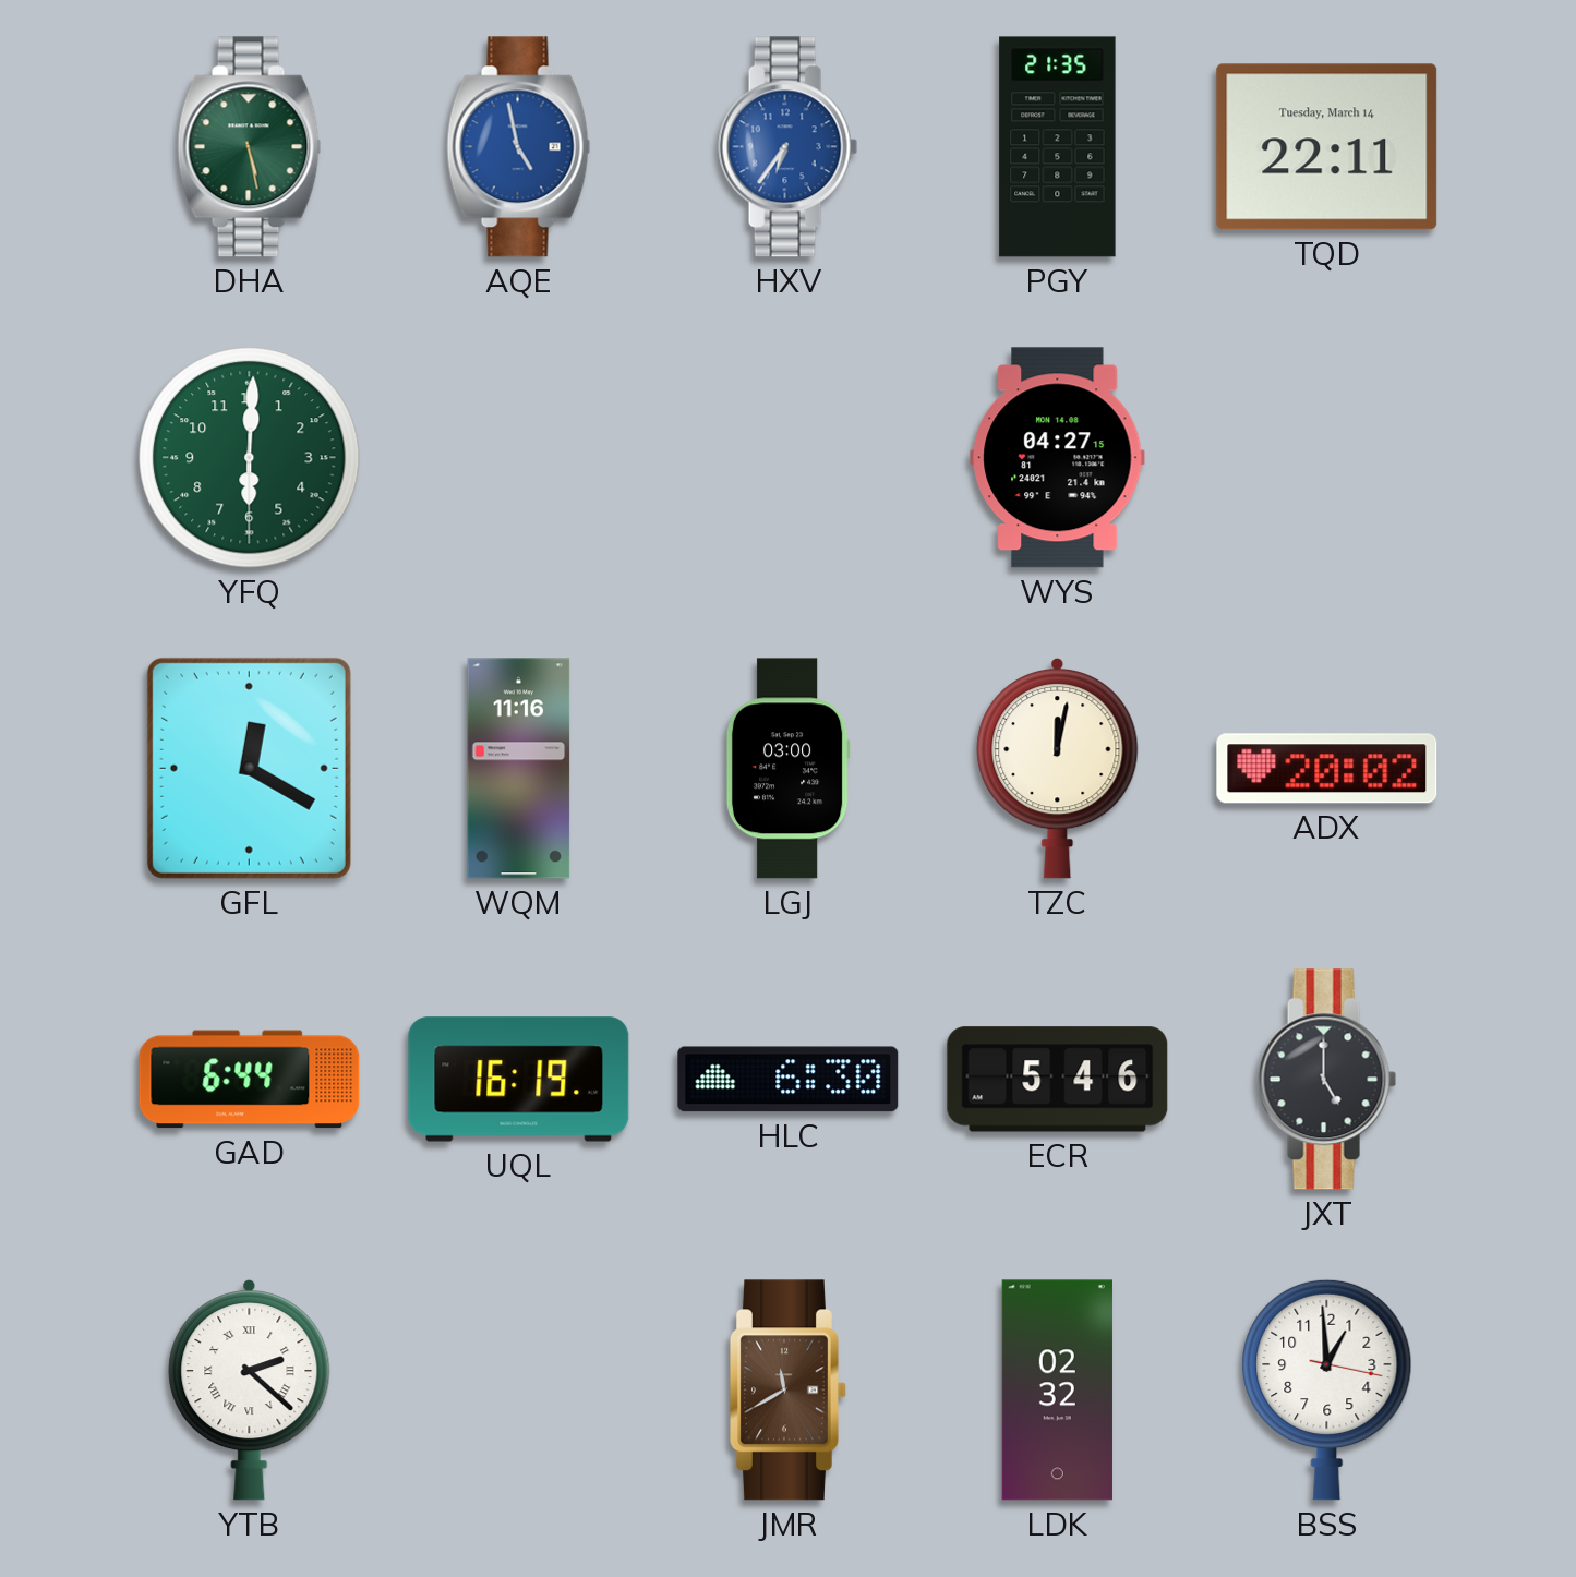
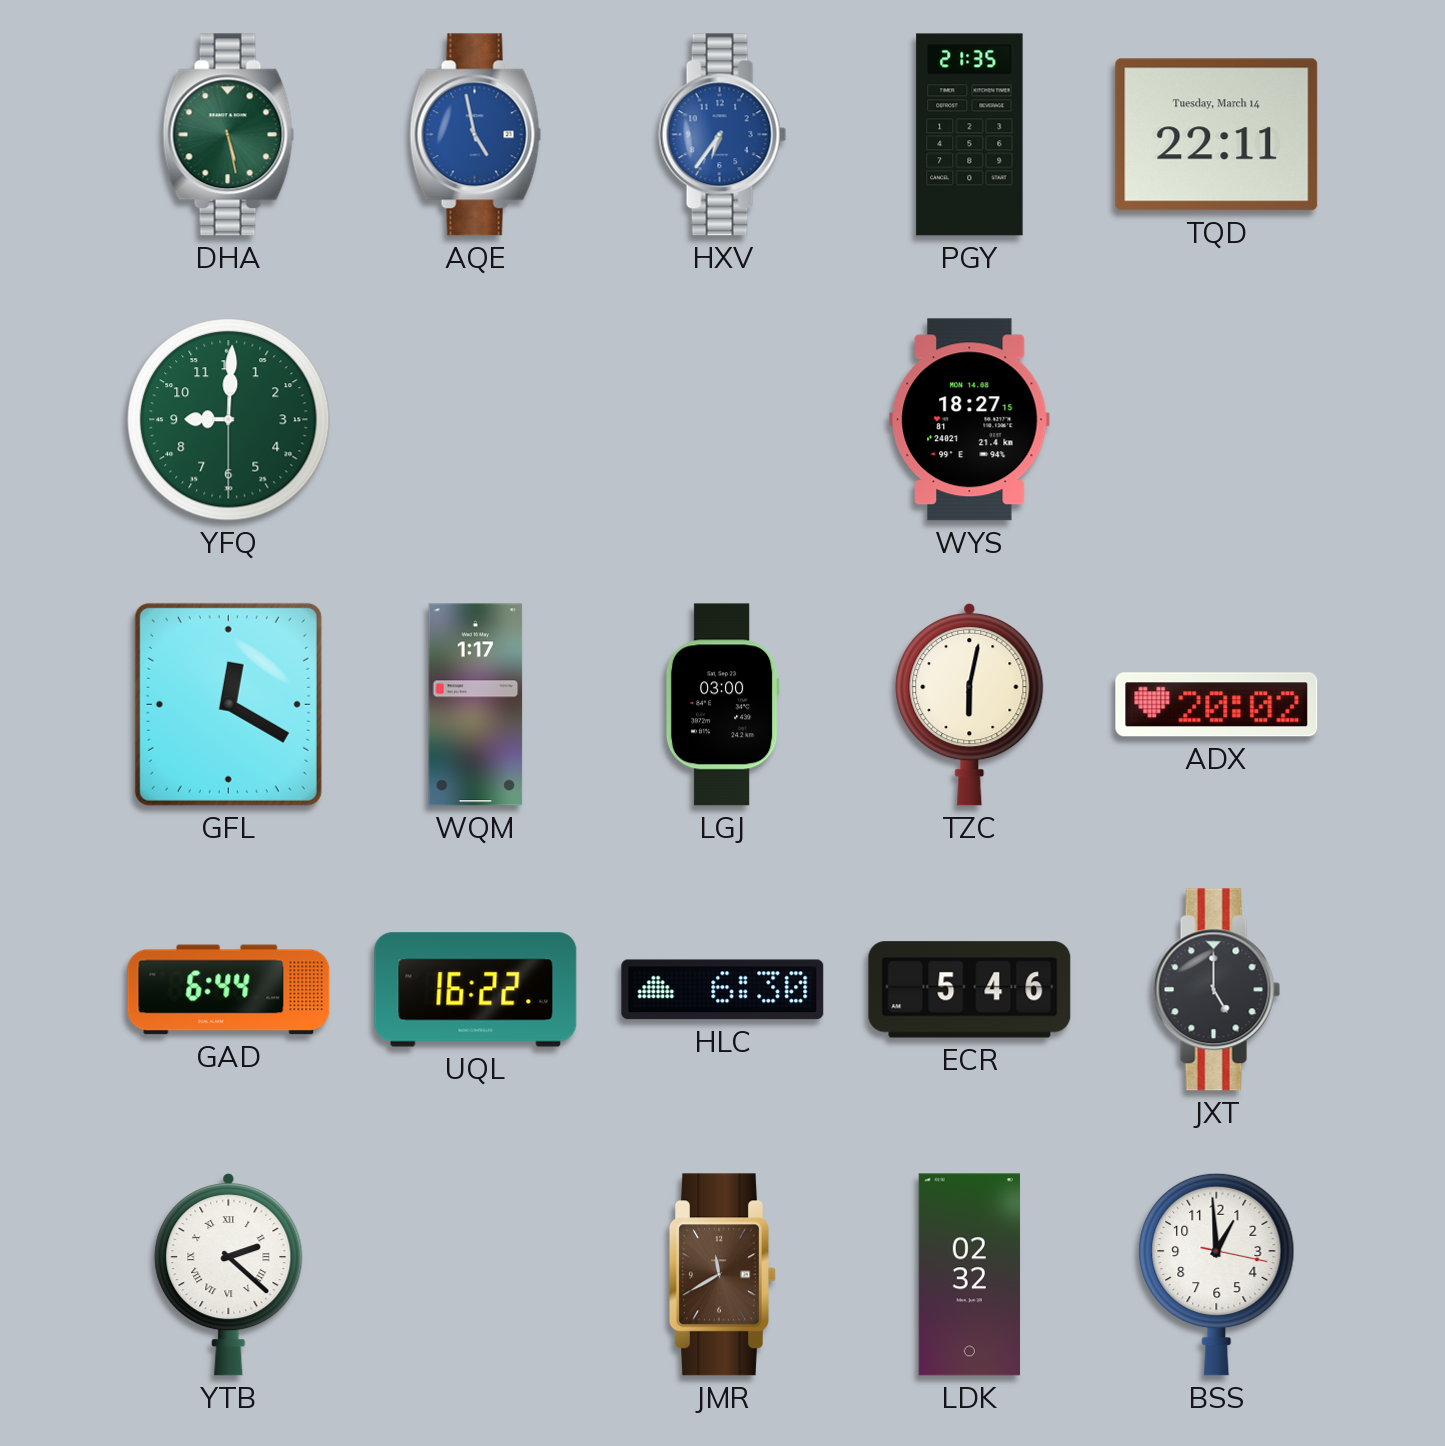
YFQ: 6:00 -> 9:00 (229, 420)
WYS: 04:27 -> 18:27 (970, 420)
WQM: 11:16 -> 1:17 (476, 705)
TZC: 12:02 -> 6:02 (970, 704)
UQL: 16:19 -> 16:22 (476, 990)
